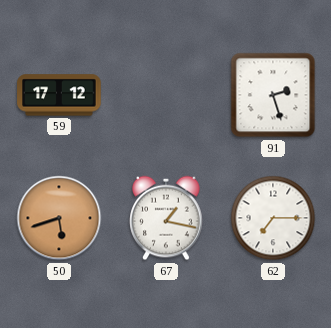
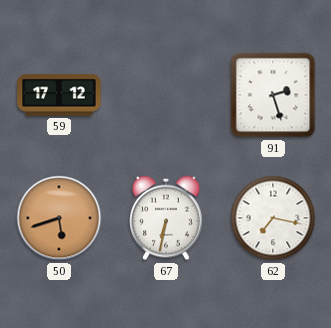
67: 1:17 -> 6:32 (166, 218)
62: 7:15 -> 7:17 (273, 218)
